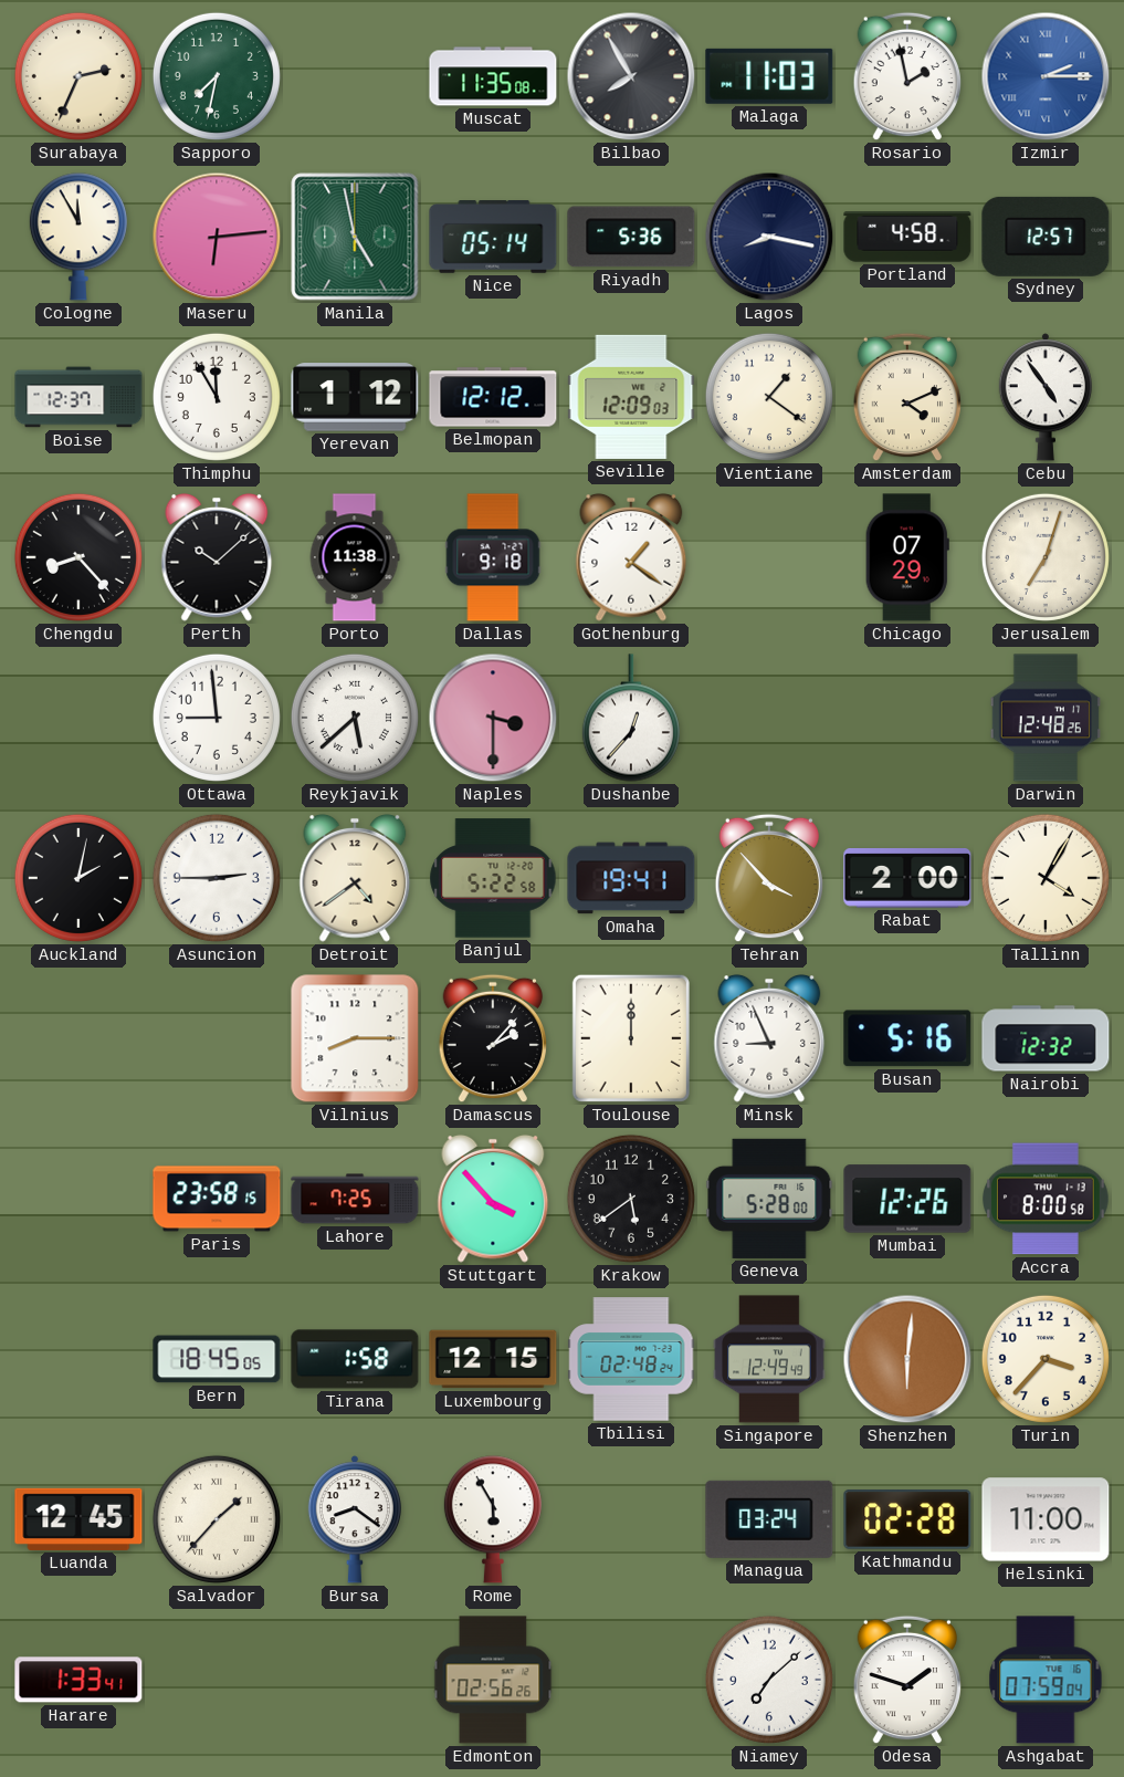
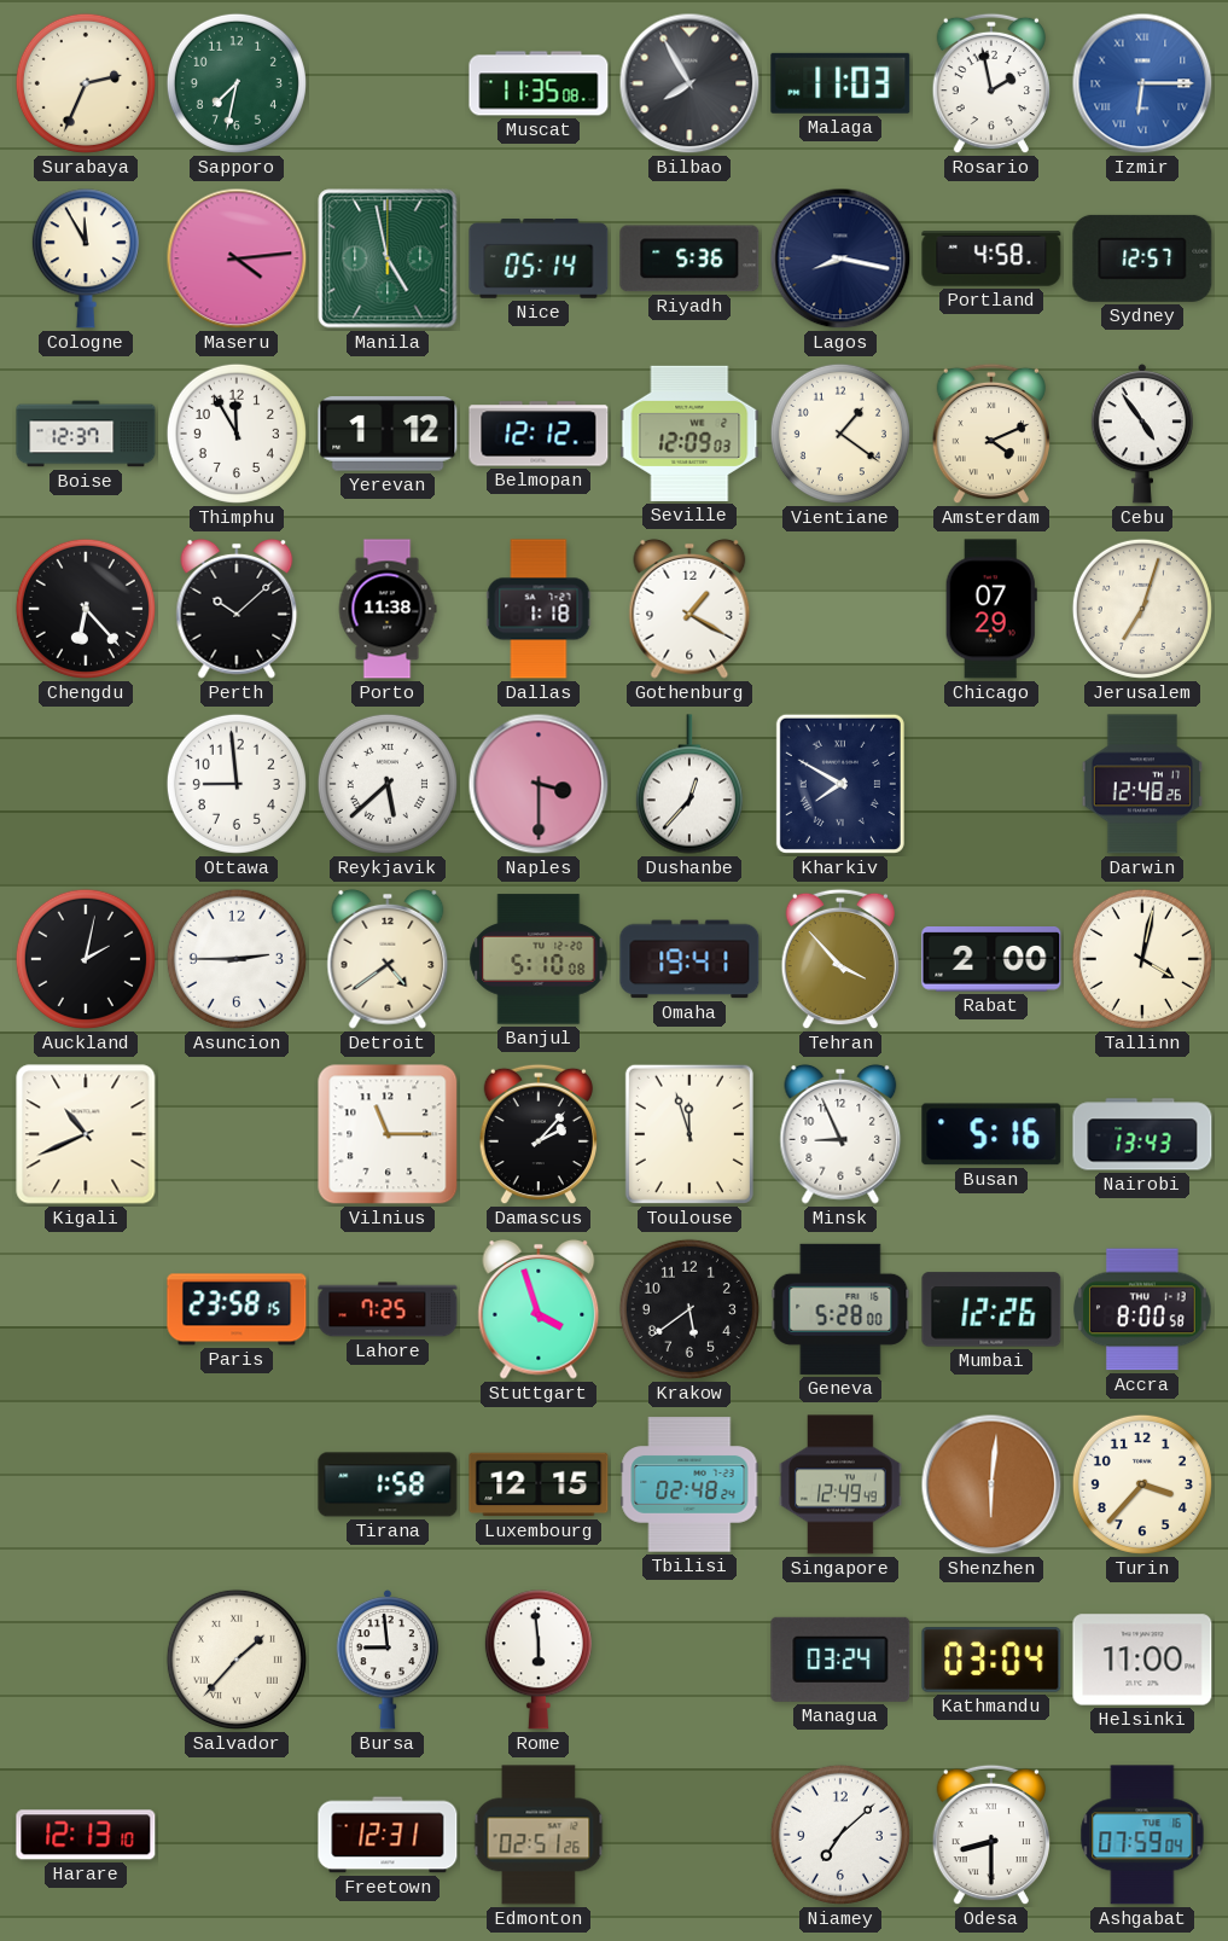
Izmir: 2:15 -> 6:15 (1142, 83)
Maseru: 6:14 -> 4:14 (237, 258)
Chengdu: 8:23 -> 6:23 (86, 609)
Dallas: 9:18 -> 1:18 (539, 609)
Gothenburg: 1:21 -> 1:20 (689, 609)
Kharkiv: none -> 7:50 (840, 784)
Banjul: 5:22 -> 5:10 (539, 959)
Tallinn: 4:05 -> 4:02 (1142, 959)
Kigali: none -> 10:41 (86, 1134)
Vilnius: 8:15 -> 11:15 (388, 1134)
Toulouse: 12:00 -> 11:57 (689, 1134)
Nairobi: 12:32 -> 13:43 (1142, 1134)
Stuttgart: 3:53 -> 3:57 (539, 1309)
Bern: 18:45 -> none (217, 1359)
Luanda: 12:45 -> none (78, 1519)
Bursa: 8:21 -> 8:59 (386, 1660)
Rome: 5:55 -> 5:59 (539, 1660)
Kathmandu: 02:28 -> 03:04 (991, 1661)
Harare: 1:33 -> 12:13 (86, 1835)
Freetown: none -> 12:31 (388, 1835)
Edmonton: 02:56 -> 02:51 (539, 1835)
Odesa: 1:48 -> 8:30 (990, 1835)
